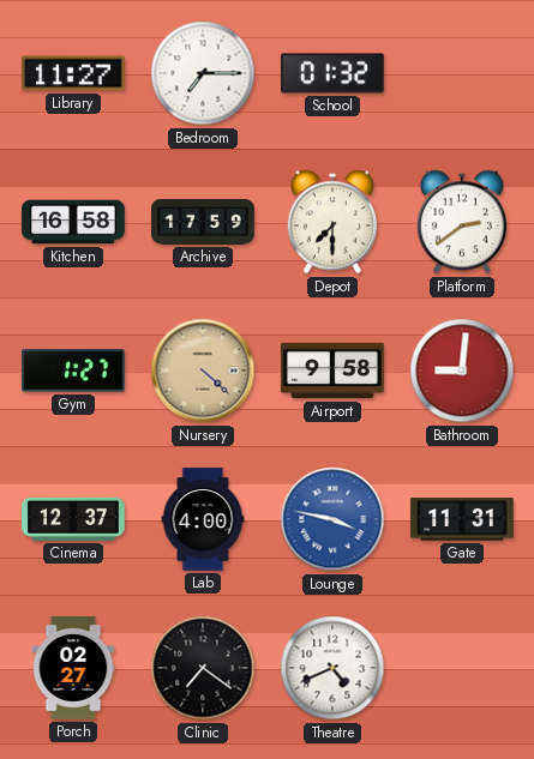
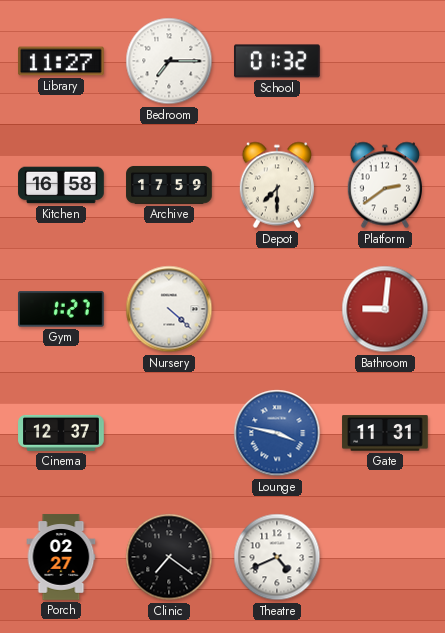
Nursery dial: champagne -> white (169, 309)
Airport: 9:58 -> none (332, 371)
Lab: 4:00 -> none (203, 519)
